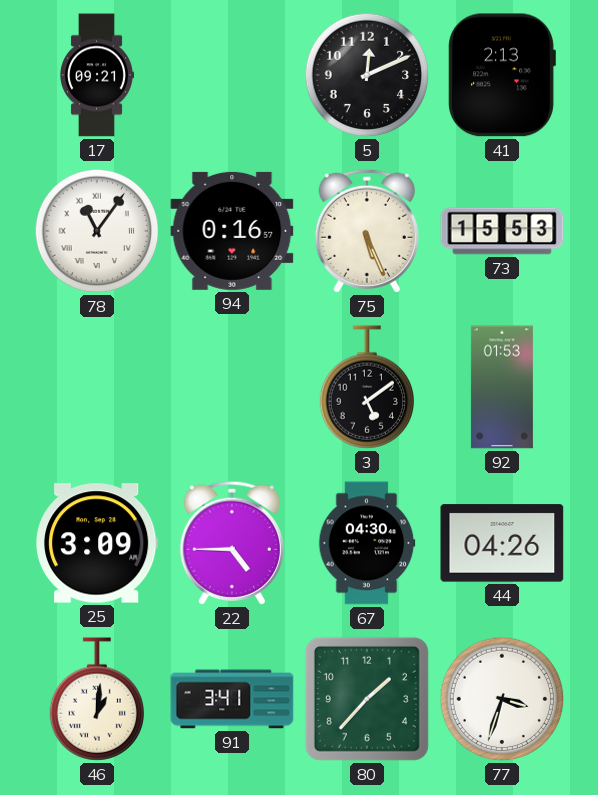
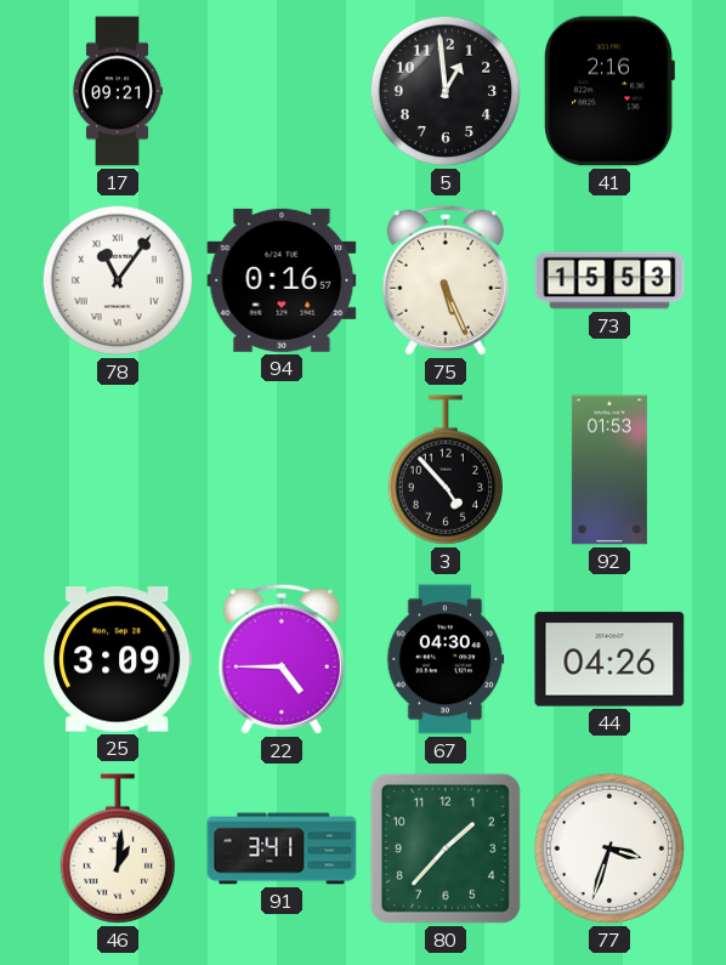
5: 12:11 -> 12:59 (446, 91)
41: 2:13 -> 2:16 (609, 91)
3: 5:09 -> 4:53 (444, 470)
